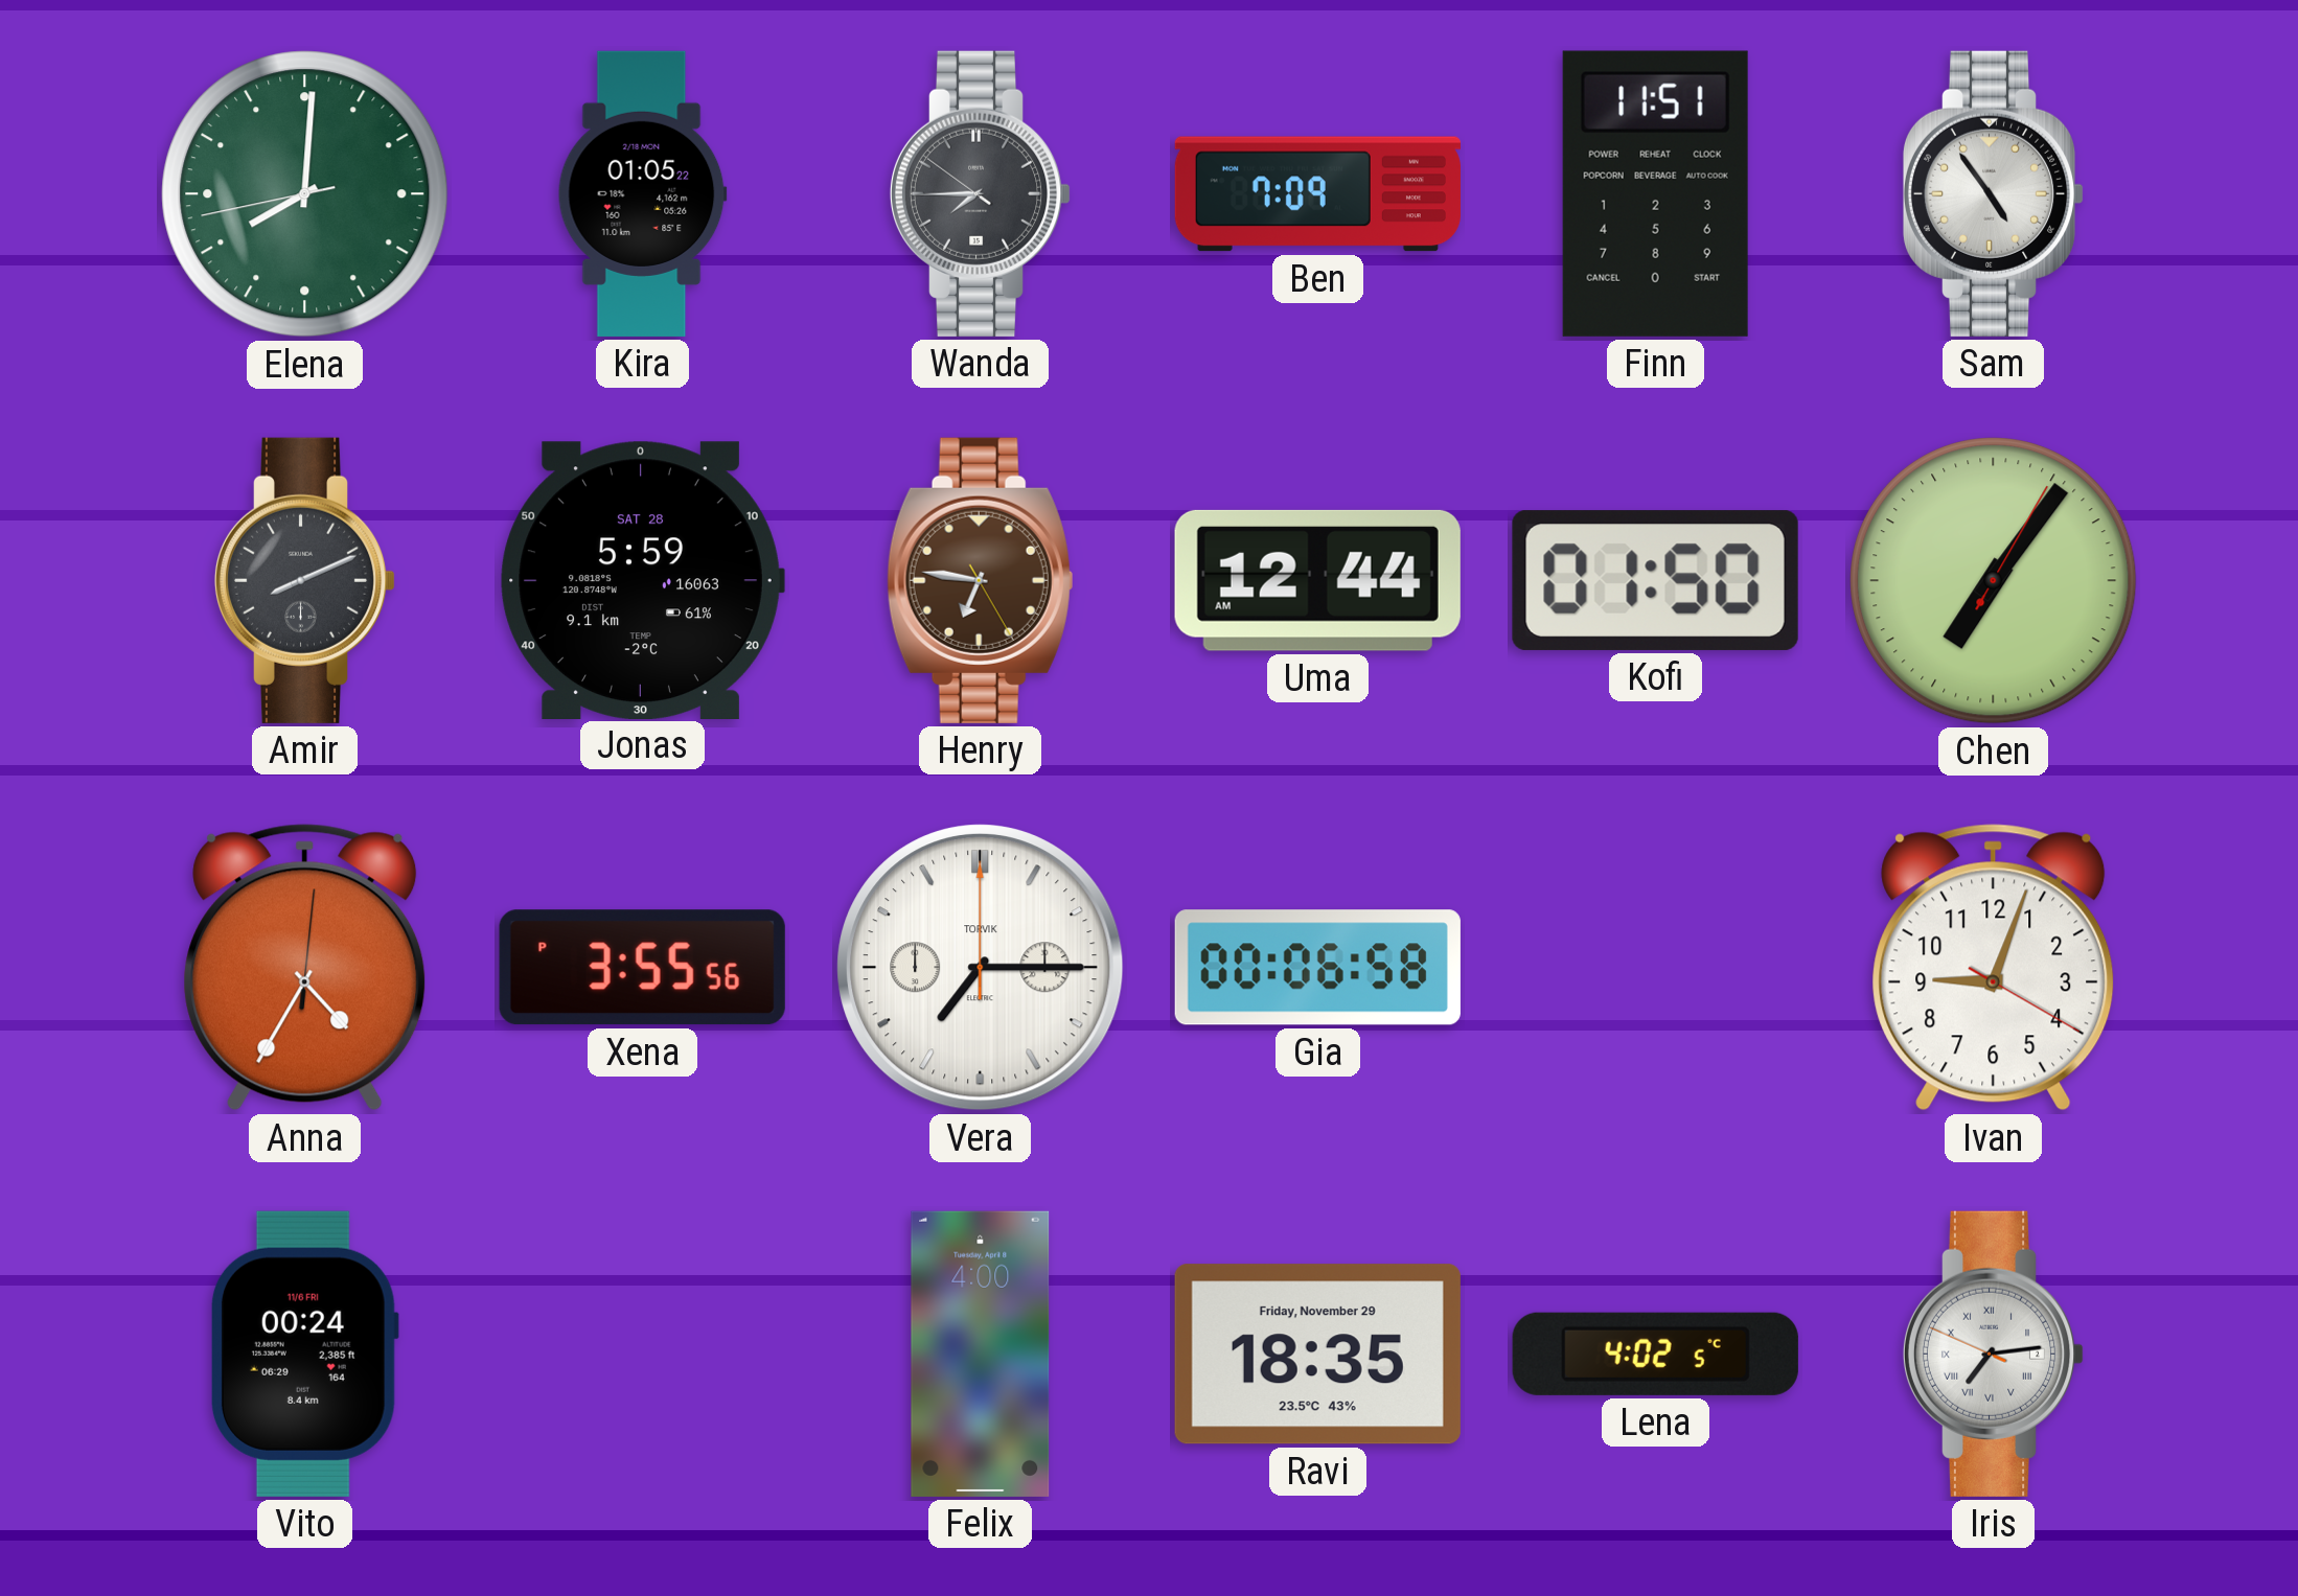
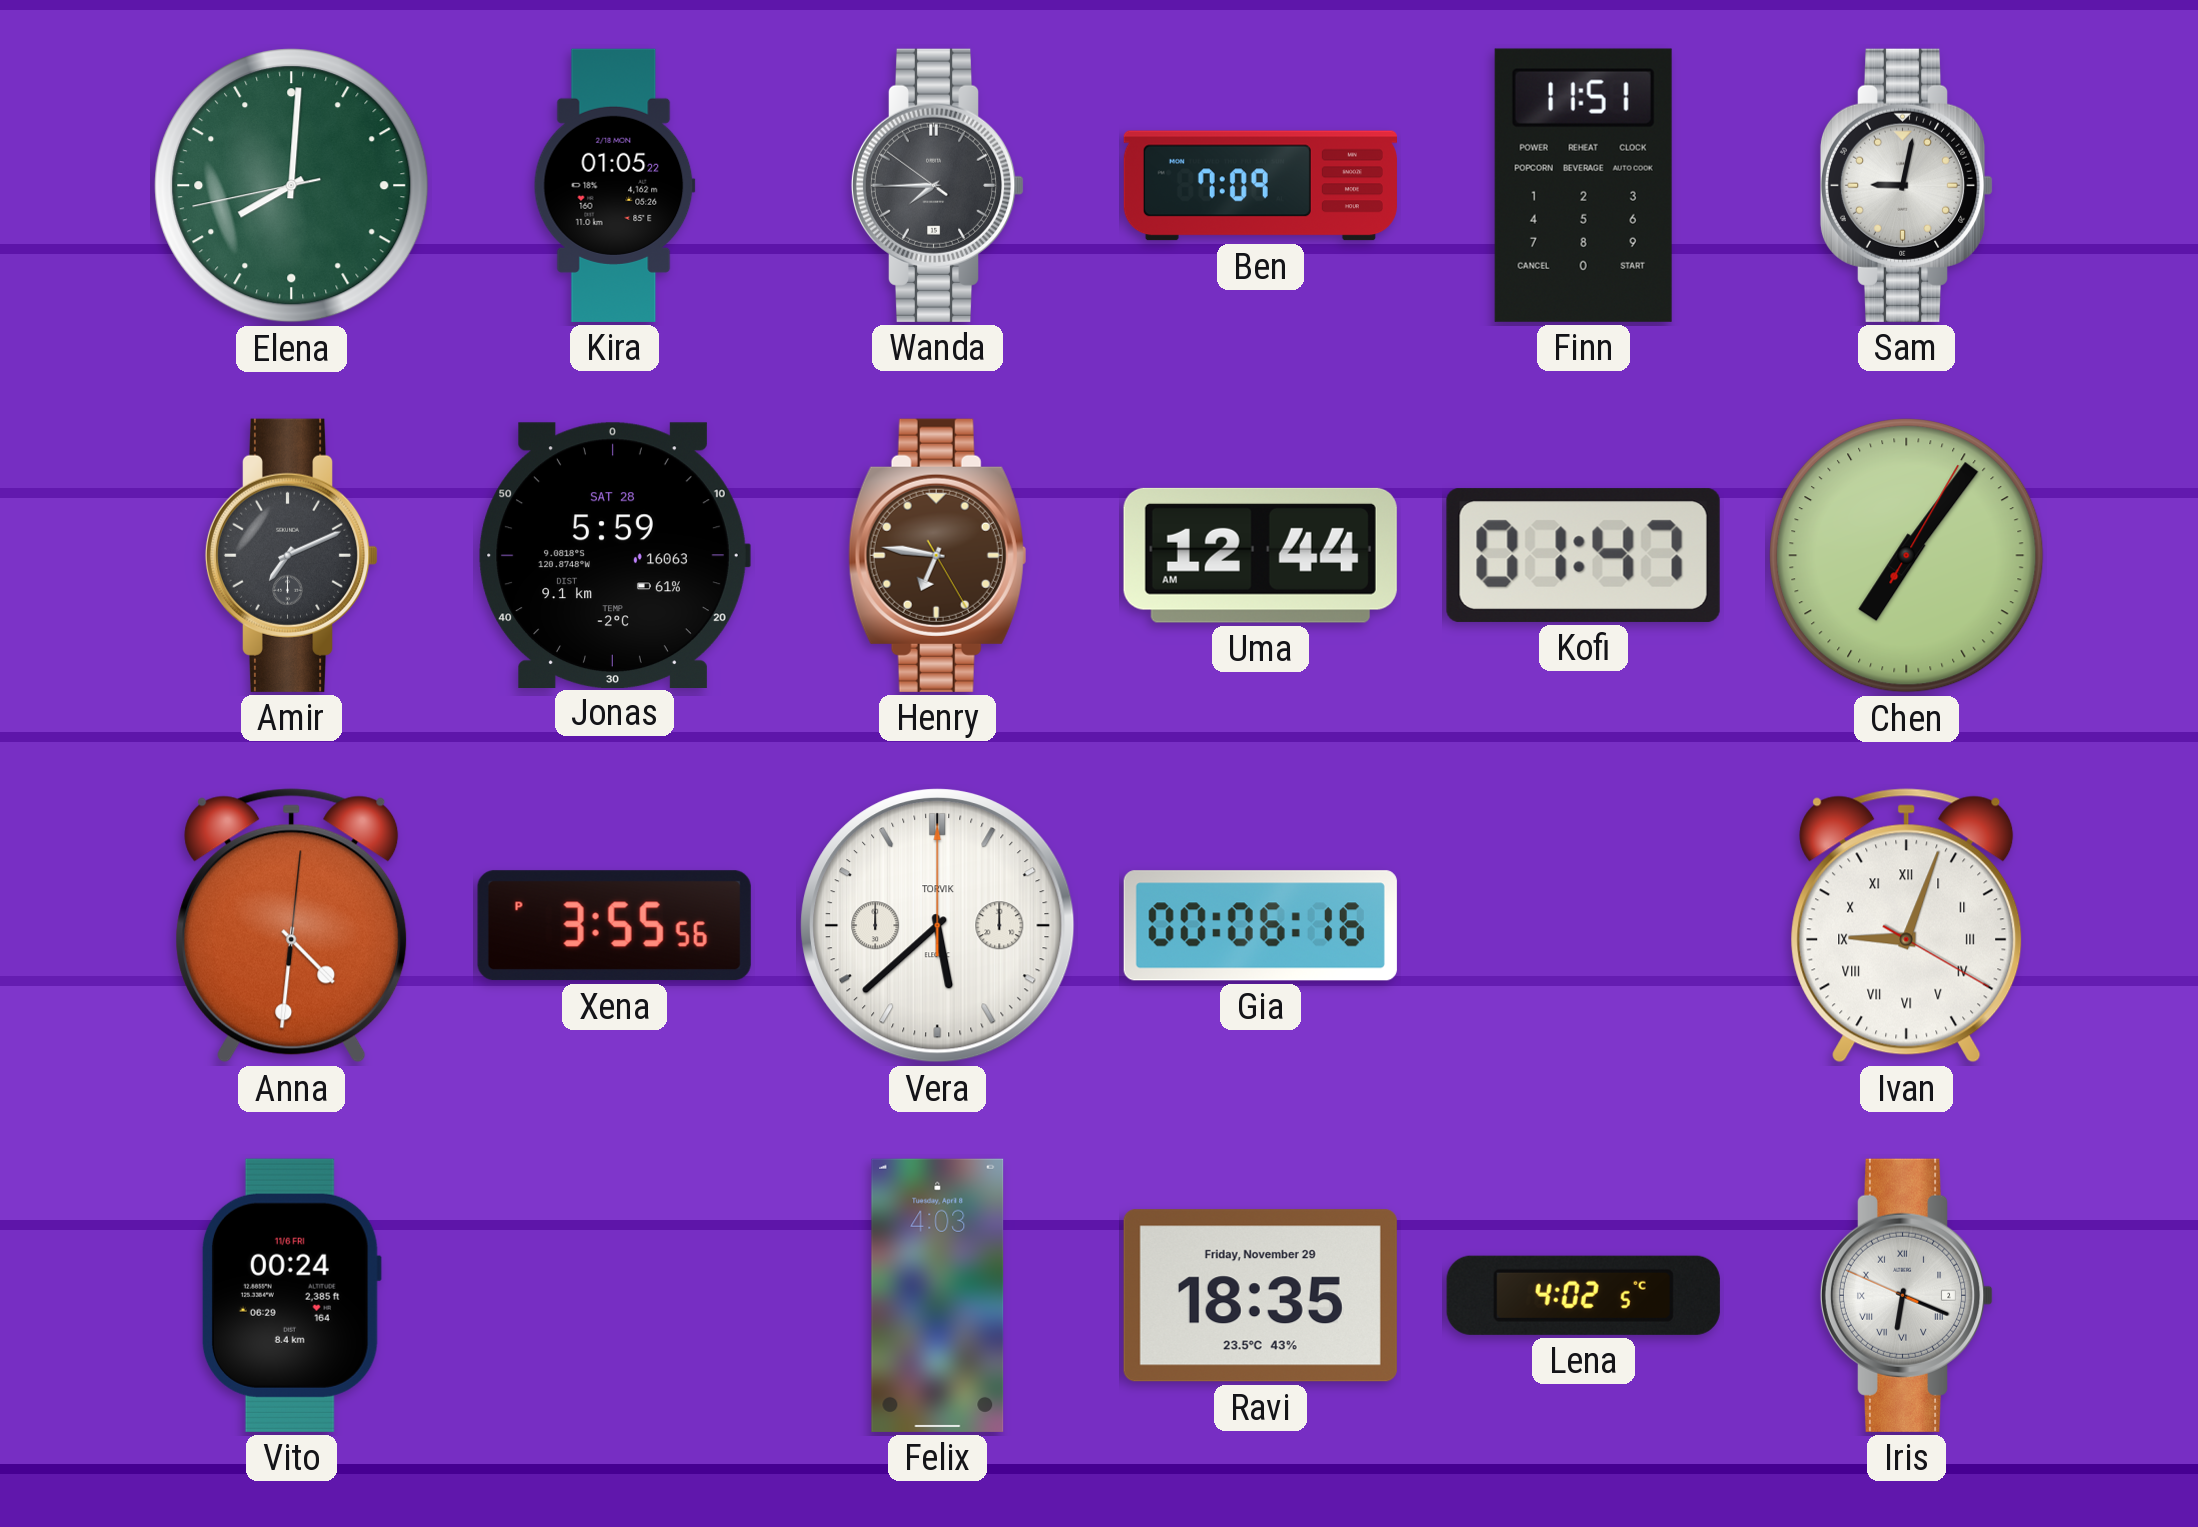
Sam: 4:54 -> 9:02 (1907, 185)
Amir: 8:11 -> 7:11 (292, 555)
Kofi: 01:50 -> 01:47 (1583, 555)
Anna: 4:35 -> 4:31 (292, 926)
Vera: 7:15 -> 5:38 (938, 926)
Gia: 00:06:58 -> 00:06:16 (1260, 926)
Ivan numerals: Arabic -> Roman (1907, 926)
Felix: 4:00 -> 4:03 (938, 1295)
Iris: 7:13 -> 6:18 (1907, 1295)
